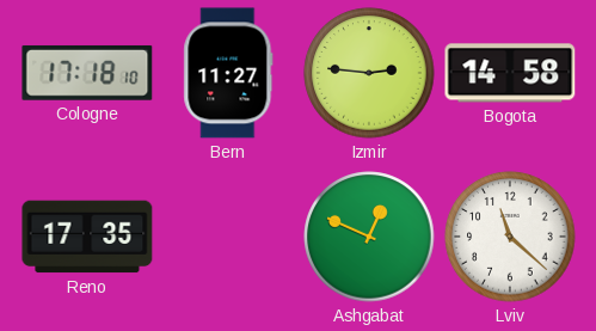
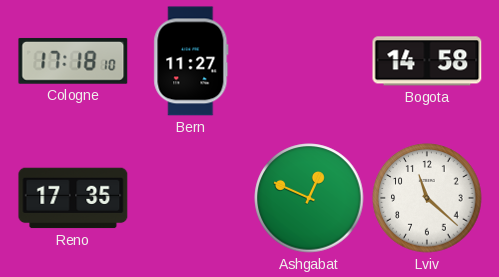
Izmir: 2:46 -> none (369, 73)
